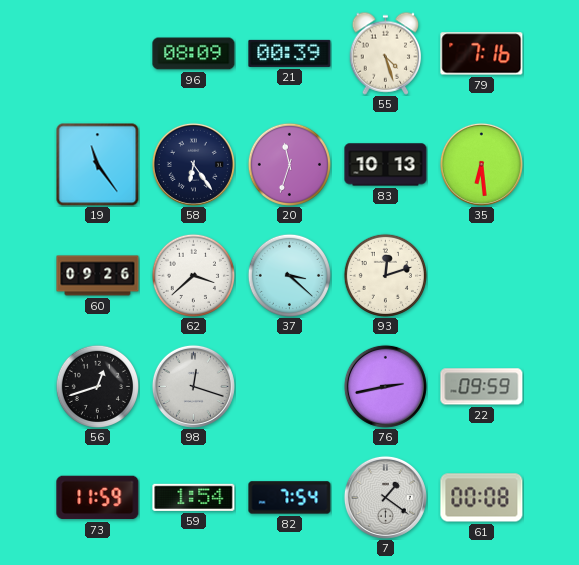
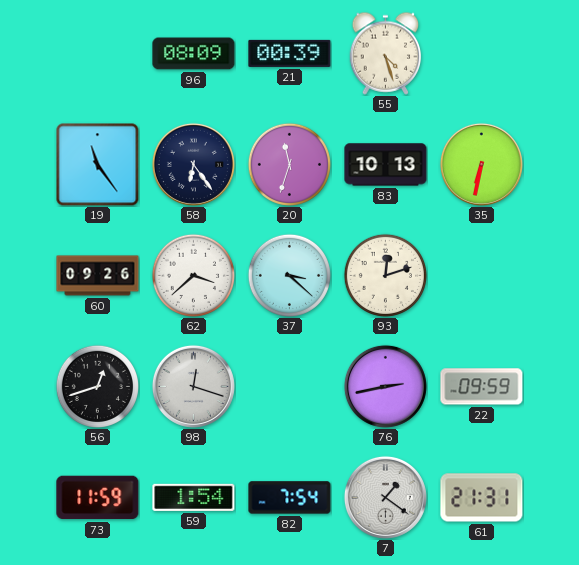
79: 7:16 -> none (482, 54)
35: 6:29 -> 6:32 (481, 164)
61: 00:08 -> 21:31 (482, 498)
